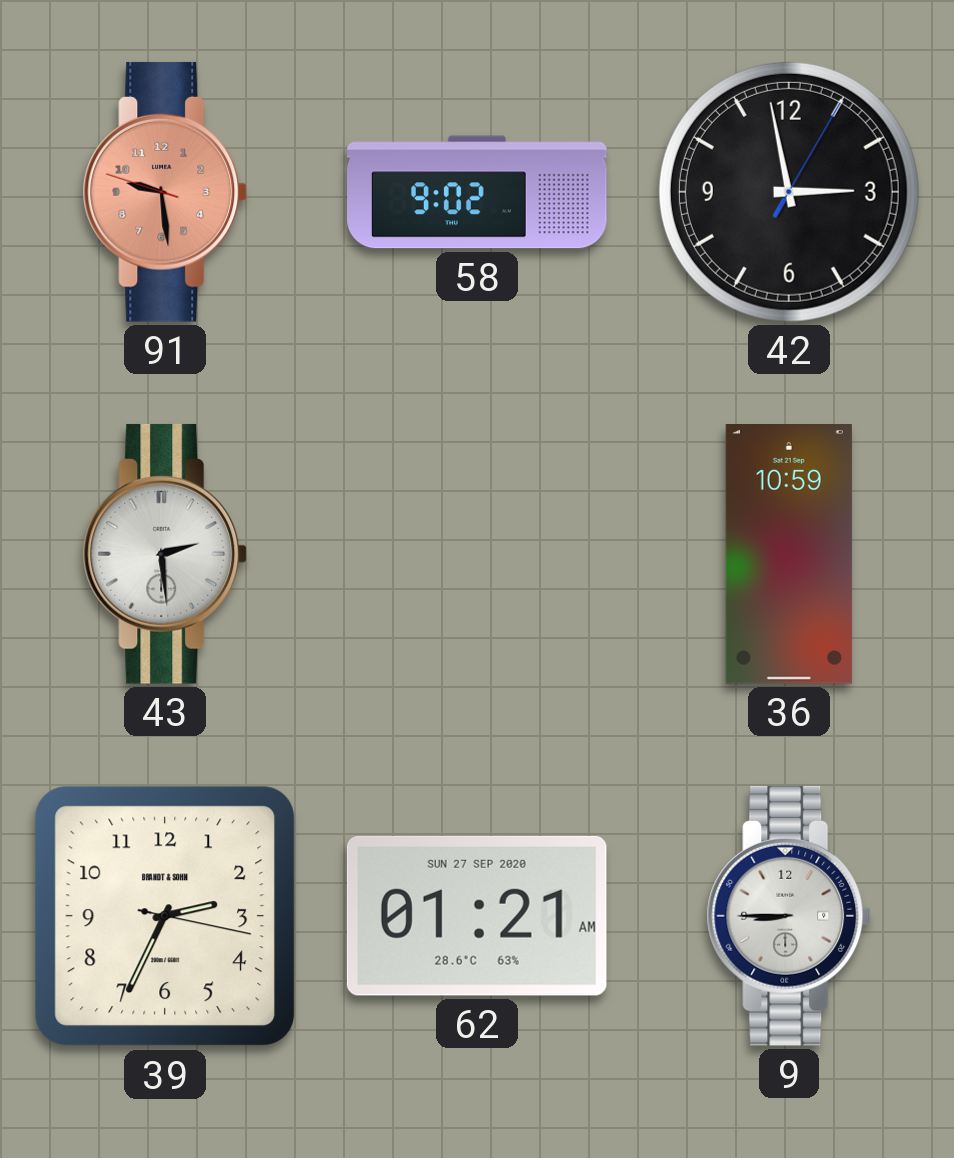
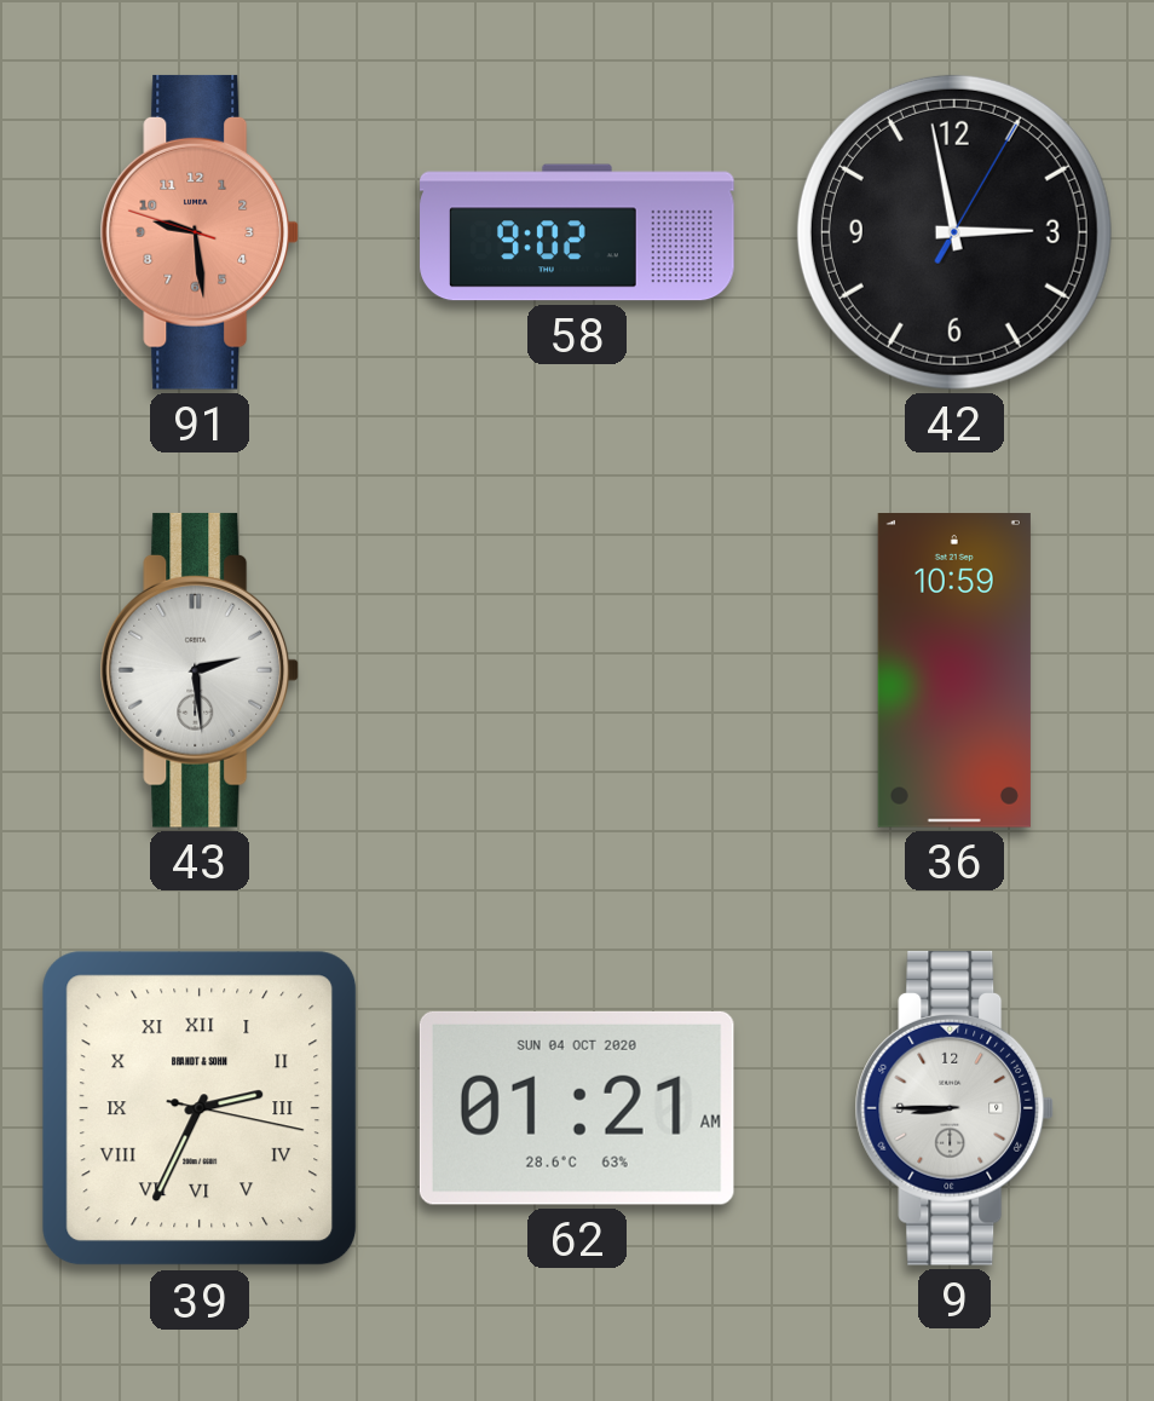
39 numerals: Arabic -> Roman (200, 1108)
62 date: SUN 27 SEP 2020 -> SUN 04 OCT 2020 (577, 1108)
